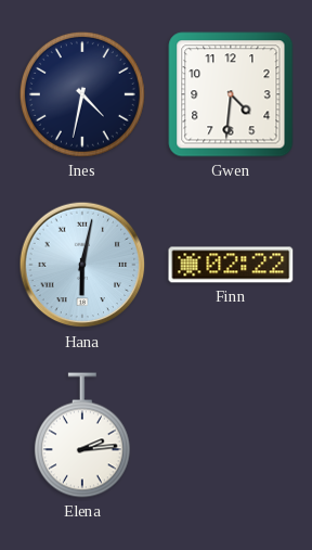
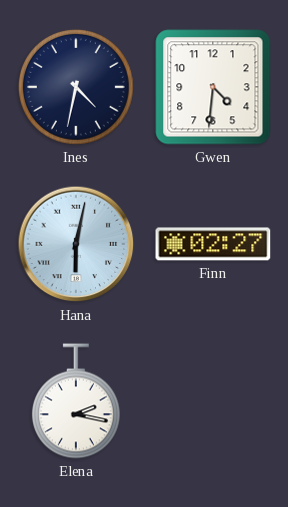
Finn: 02:22 -> 02:27 (213, 244)
Elena: 2:14 -> 2:17 (76, 401)
